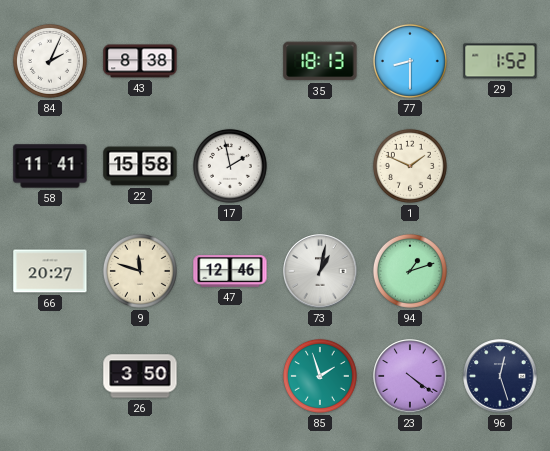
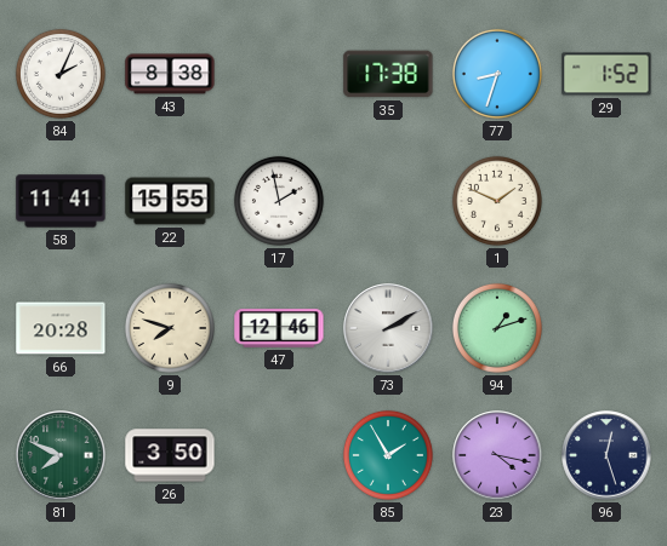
35: 18:13 -> 17:38 (388, 74)
77: 8:30 -> 8:33 (497, 74)
22: 15:58 -> 15:55 (170, 201)
66: 20:27 -> 20:28 (61, 328)
9: 11:48 -> 7:48 (170, 328)
73: 1:02 -> 2:10 (388, 328)
81: none -> 7:49 (61, 455)
85: 1:57 -> 1:55 (388, 455)
23: 4:21 -> 4:17 (497, 455)
